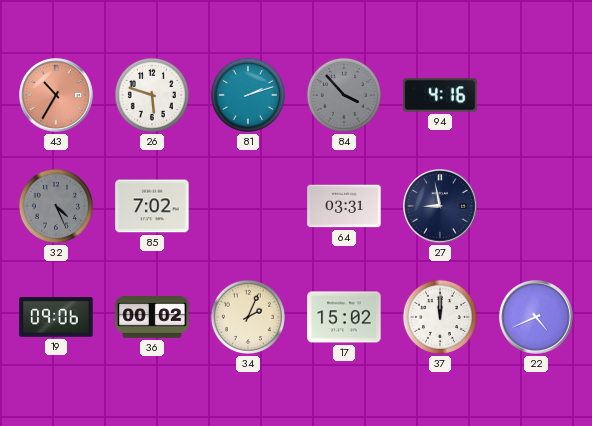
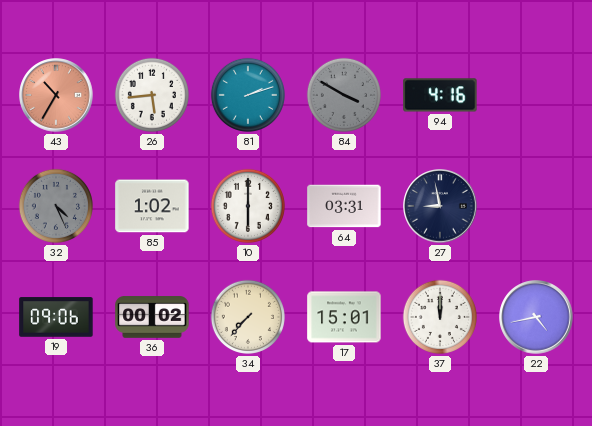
26: 5:48 -> 5:44 (152, 95)
84: 3:53 -> 3:50 (344, 95)
85: 7:02 -> 1:02 (152, 206)
10: none -> 6:00 (248, 206)
34: 2:04 -> 7:37 (248, 317)
17: 15:02 -> 15:01 (344, 317)
22: 4:41 -> 4:43 (536, 317)
